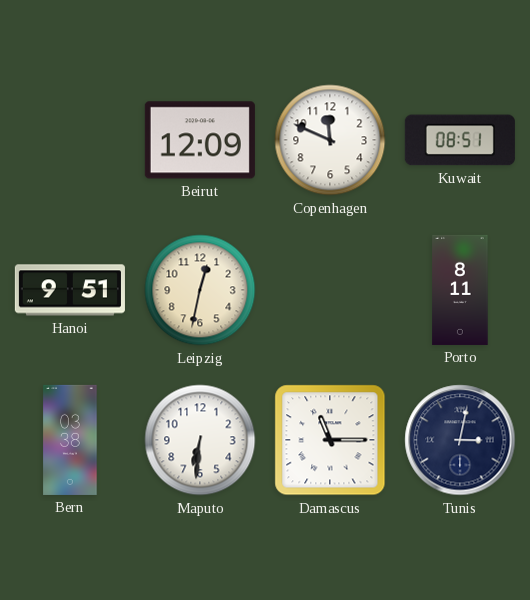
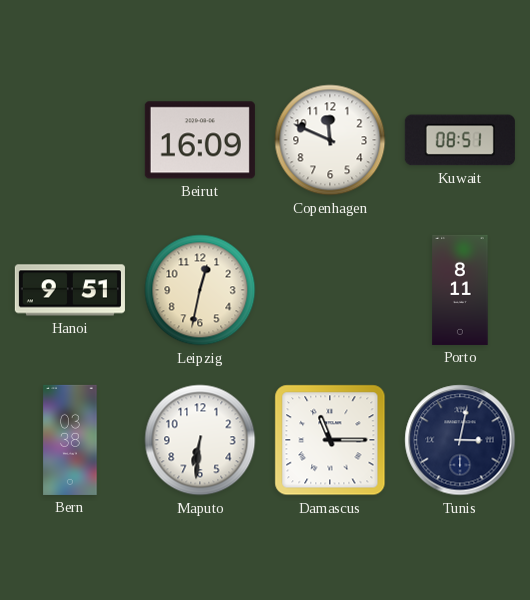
Beirut: 12:09 -> 16:09 (200, 140)
